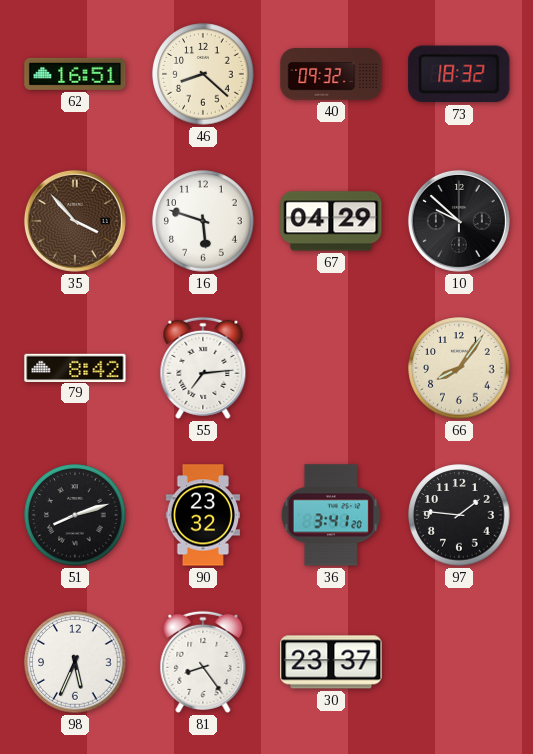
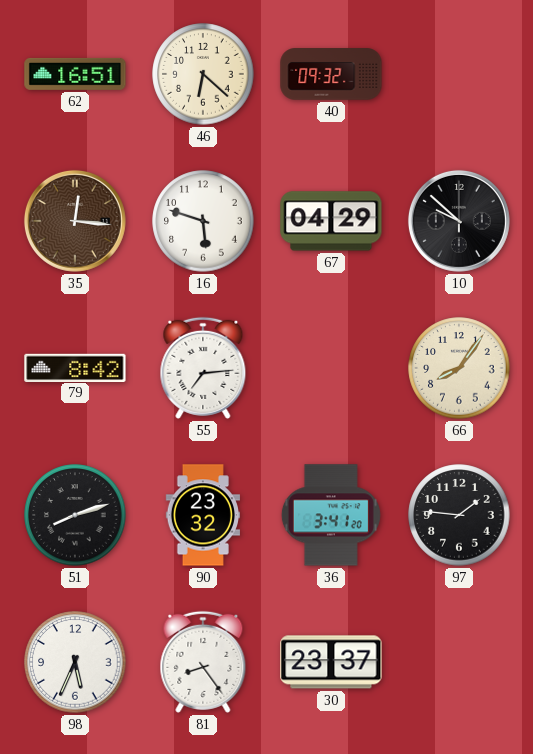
46: 8:22 -> 6:22 (203, 74)
73: 18:32 -> none (459, 74)
35: 3:53 -> 12:16 (75, 221)
